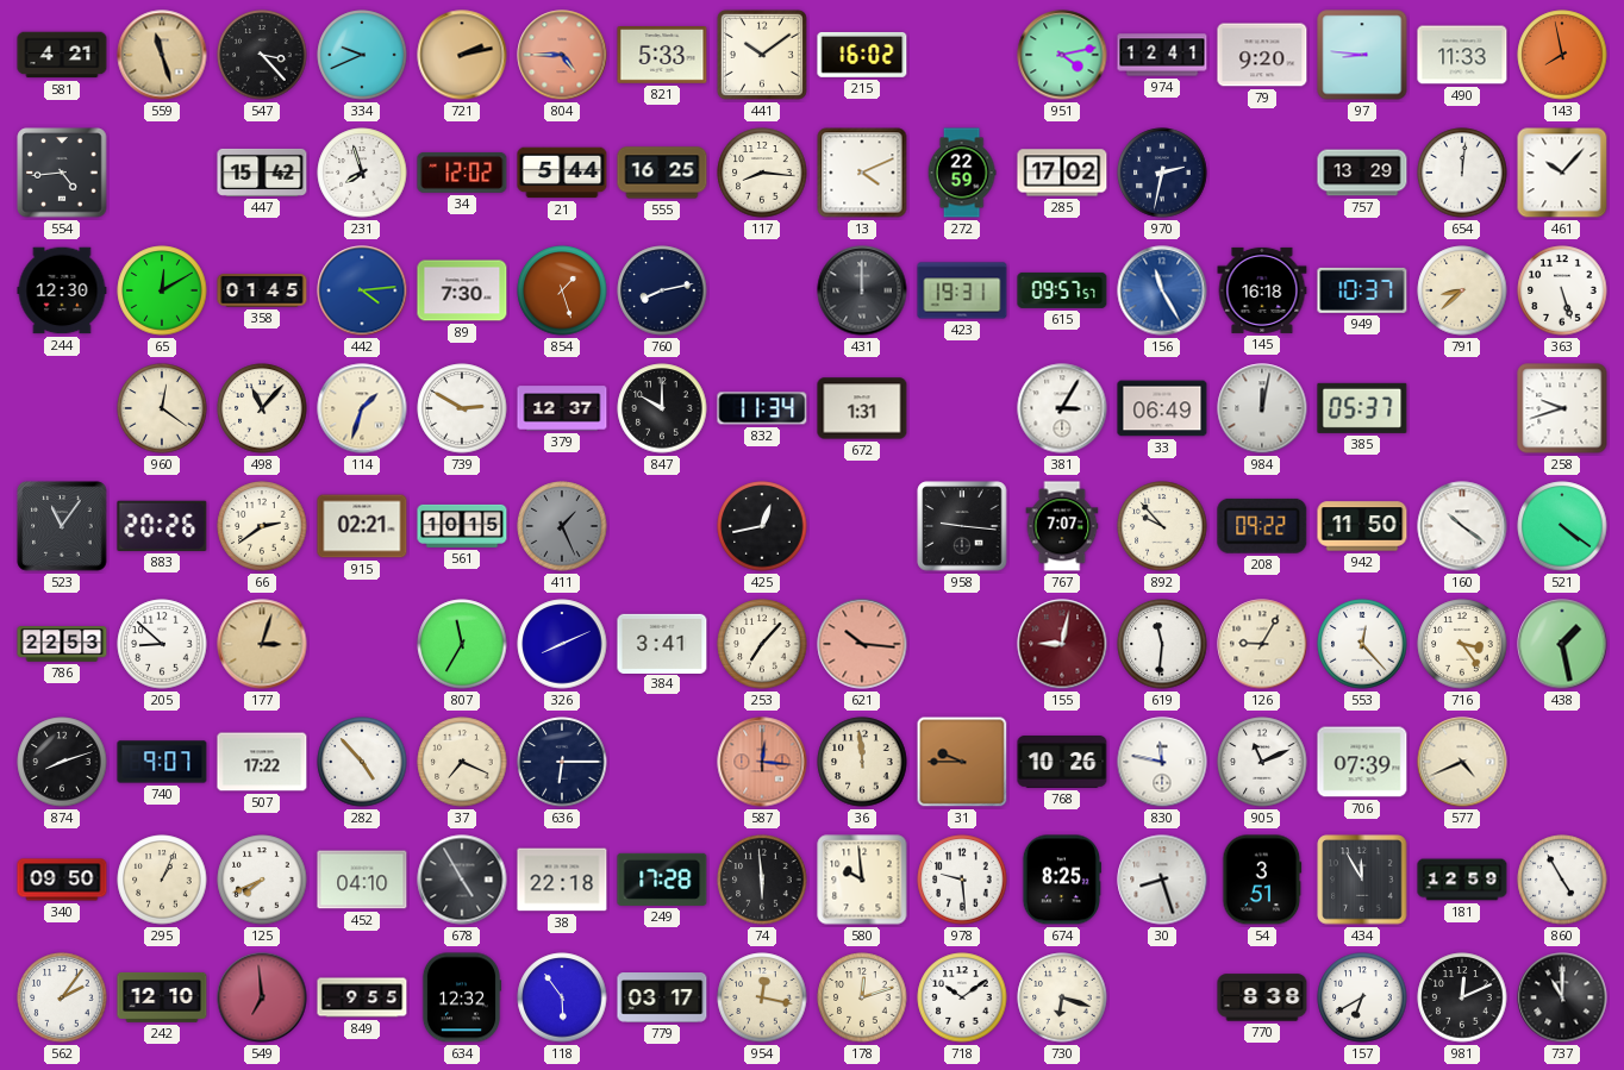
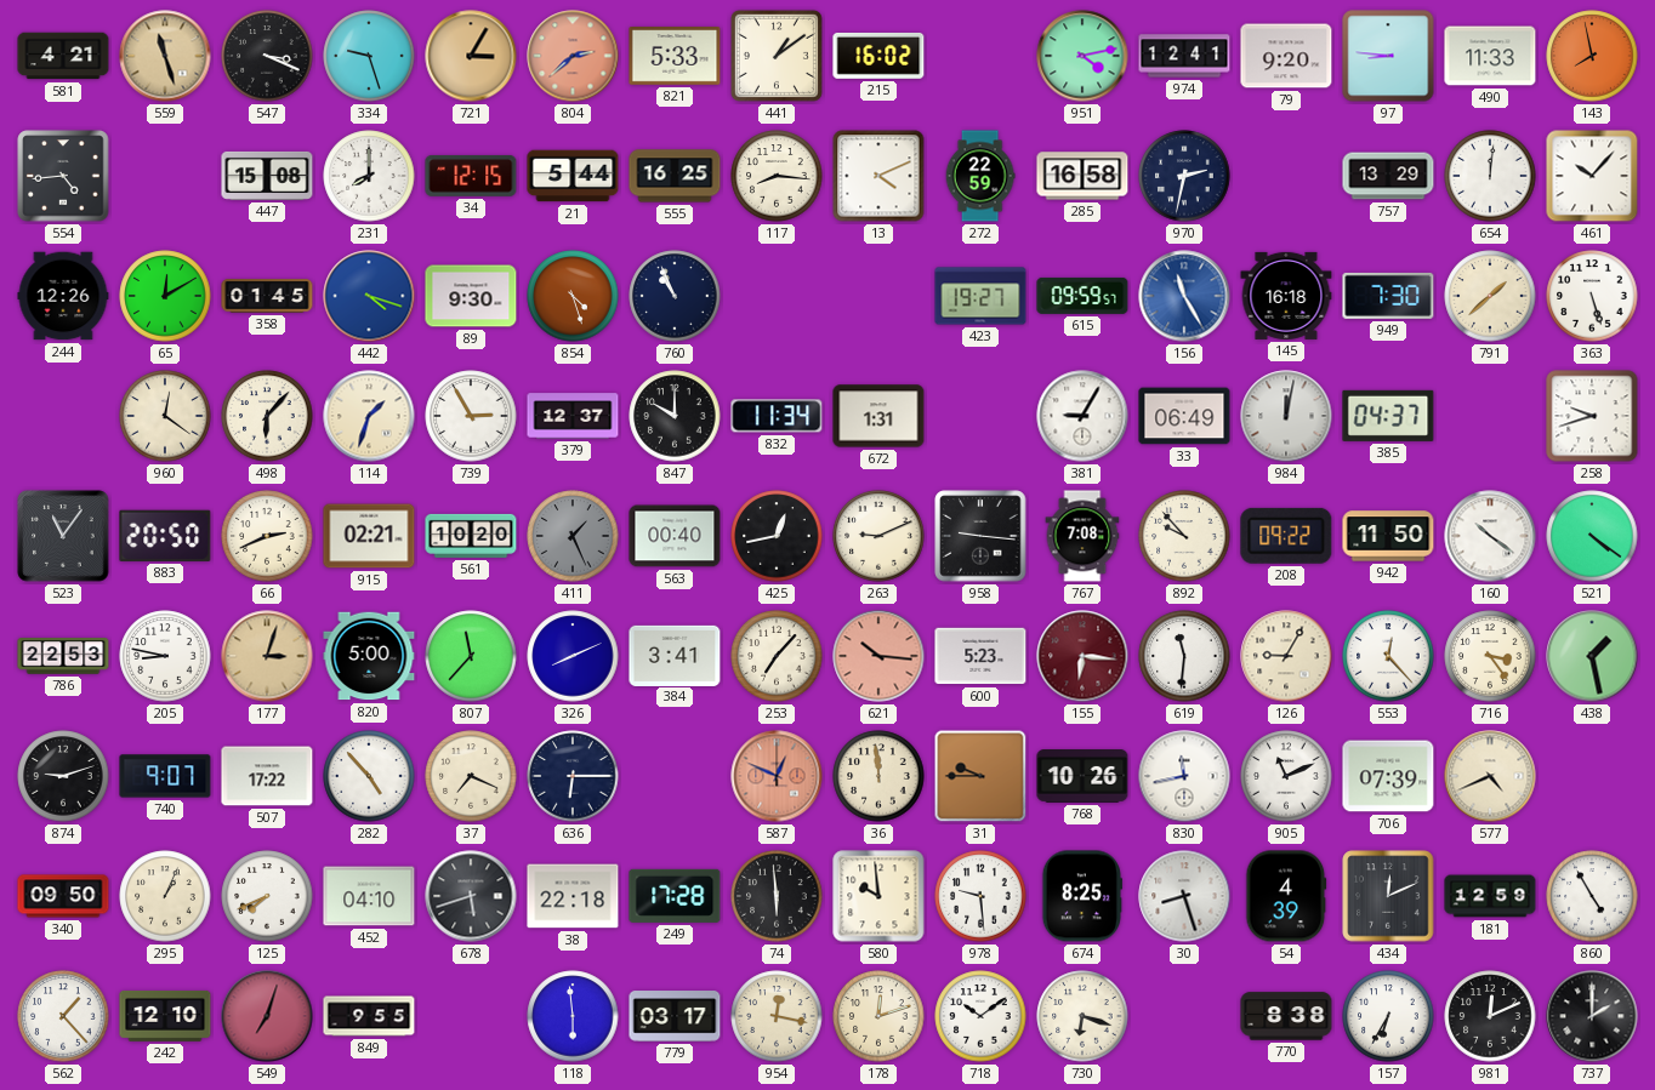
547: 3:23 -> 3:19 (267, 56)
334: 9:41 -> 9:27 (369, 56)
721: 2:13 -> 3:05 (471, 56)
804: 4:45 -> 2:38 (573, 56)
441: 10:09 -> 1:09 (777, 56)
447: 15:42 -> 15:08 (267, 176)
231: 7:57 -> 8:00 (369, 176)
34: 12:02 -> 12:15 (471, 176)
285: 17:02 -> 16:58 (1082, 176)
244: 12:30 -> 12:26 (63, 296)
442: 4:14 -> 4:18 (369, 296)
89: 7:30 -> 9:30 (471, 296)
854: 1:27 -> 4:27 (573, 296)
760: 8:13 -> 10:56 (675, 296)
431: 12:00 -> none (862, 290)
423: 19:31 -> 19:27 (980, 296)
615: 09:57 -> 09:59 (1082, 296)
949: 10:37 -> 7:30 (1388, 296)
791: 8:38 -> 1:38 (1490, 296)
498: 11:07 -> 6:07 (267, 416)
739: 2:50 -> 2:55 (471, 416)
381: 3:05 -> 9:05 (1082, 416)
385: 05:37 -> 04:37 (1388, 416)
883: 20:26 -> 20:50 (165, 536)
66: 2:39 -> 2:41 (267, 536)
561: 10:15 -> 10:20 (471, 536)
563: none -> 00:40 (675, 536)
263: none -> 9:11 (878, 536)
767: 7:07 -> 7:08 (1082, 536)
205: 8:52 -> 8:47 (165, 656)
820: none -> 5:00 (369, 656)
807: 11:35 -> 11:37 (471, 656)
600: none -> 5:23 (980, 656)
155: 9:02 -> 6:16 (1082, 656)
874: 8:12 -> 9:12 (63, 776)
587: 12:16 -> 12:49 (777, 776)
830: 11:47 -> 11:43 (1184, 776)
678: 4:55 -> 5:42 (471, 896)
54: 3:51 -> 4:39 (1286, 896)
434: 11:55 -> 12:11 (1388, 896)
562: 2:06 -> 1:23 (63, 1016)
549: 6:59 -> 7:03 (267, 1016)
634: 12:32 -> none (462, 997)
118: 5:54 -> 5:59 (573, 1016)
157: 6:40 -> 6:35 (1388, 1016)
737: 11:00 -> 2:00 (1592, 1016)
